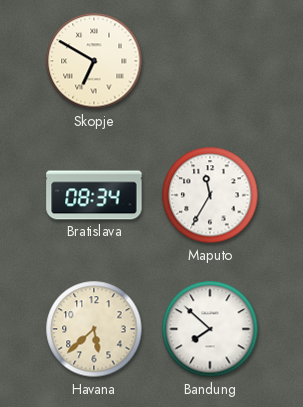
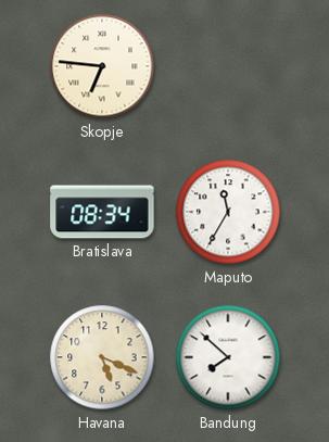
Skopje: 6:50 -> 6:46 (102, 66)
Havana: 5:38 -> 5:19 (102, 357)
